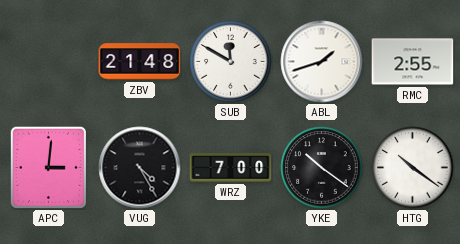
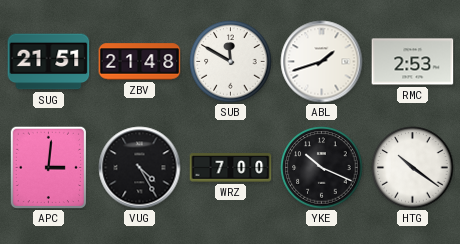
SUG: none -> 21:51 (49, 62)
RMC: 2:55 -> 2:53 (413, 62)
YKE: 10:21 -> 10:19 (322, 168)
